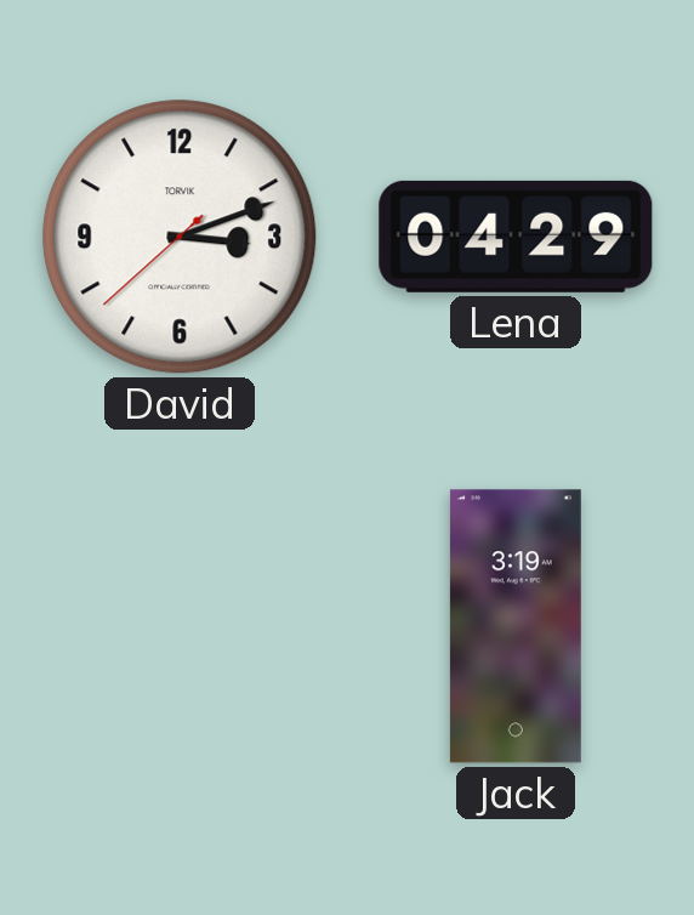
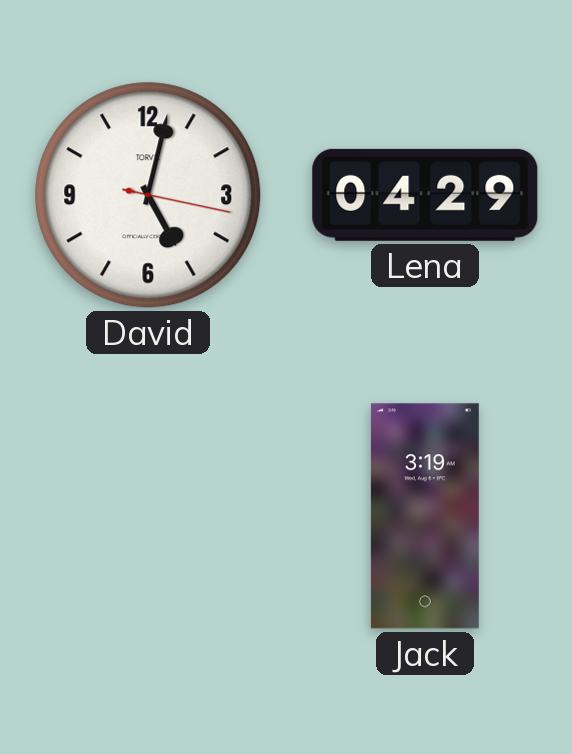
David: 3:11 -> 5:02 (148, 195)
